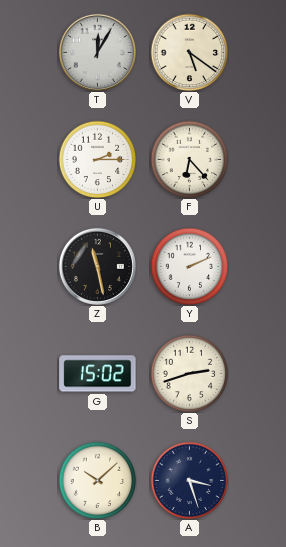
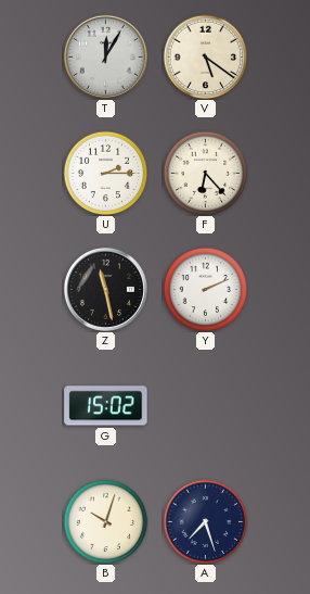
S: 2:42 -> none (189, 373)
B: 10:08 -> 10:03 (105, 521)
A: 3:27 -> 7:27 (205, 521)
